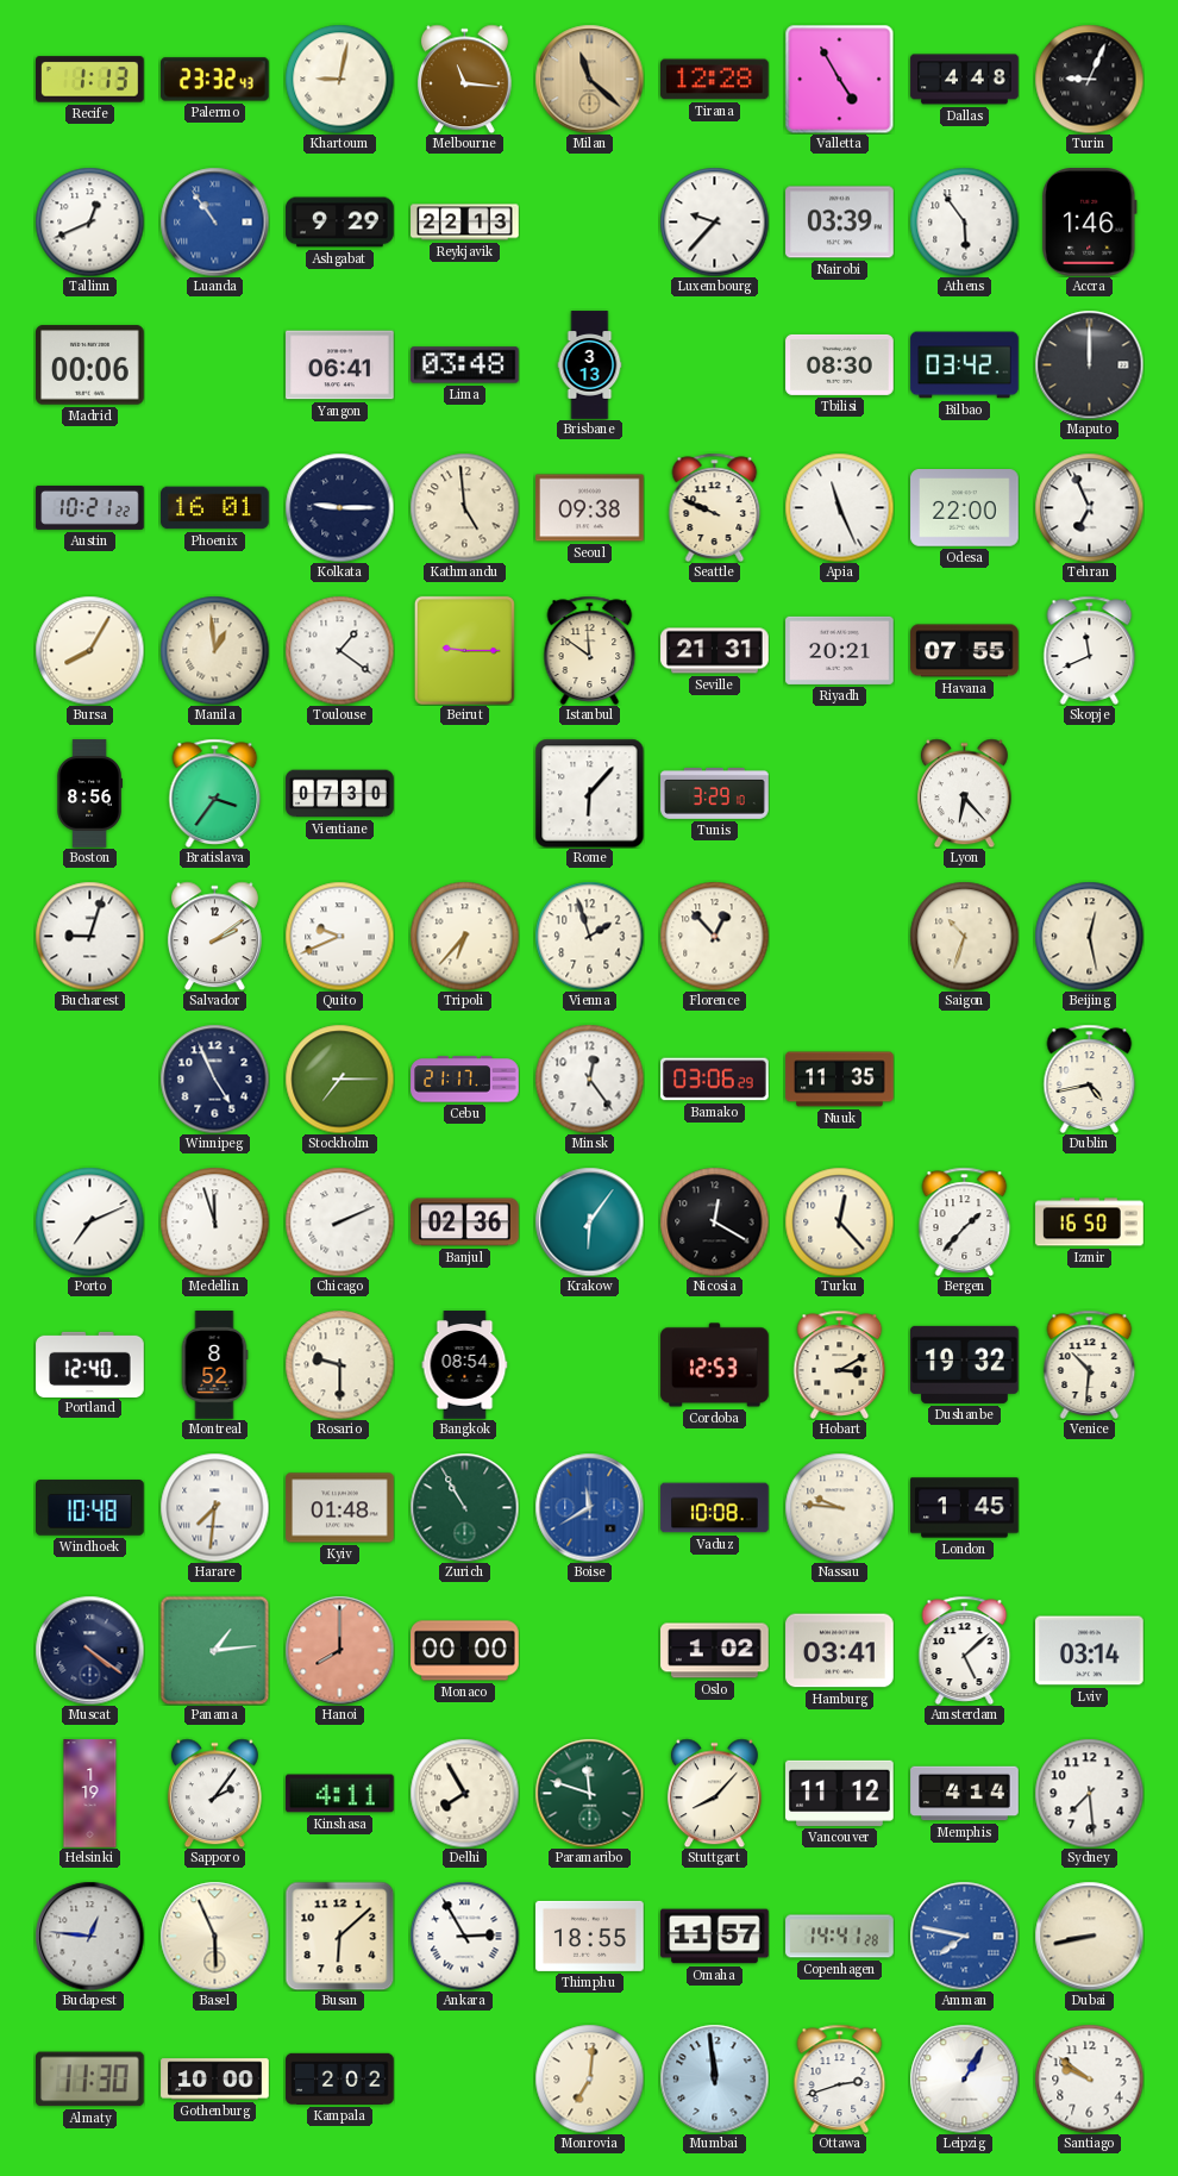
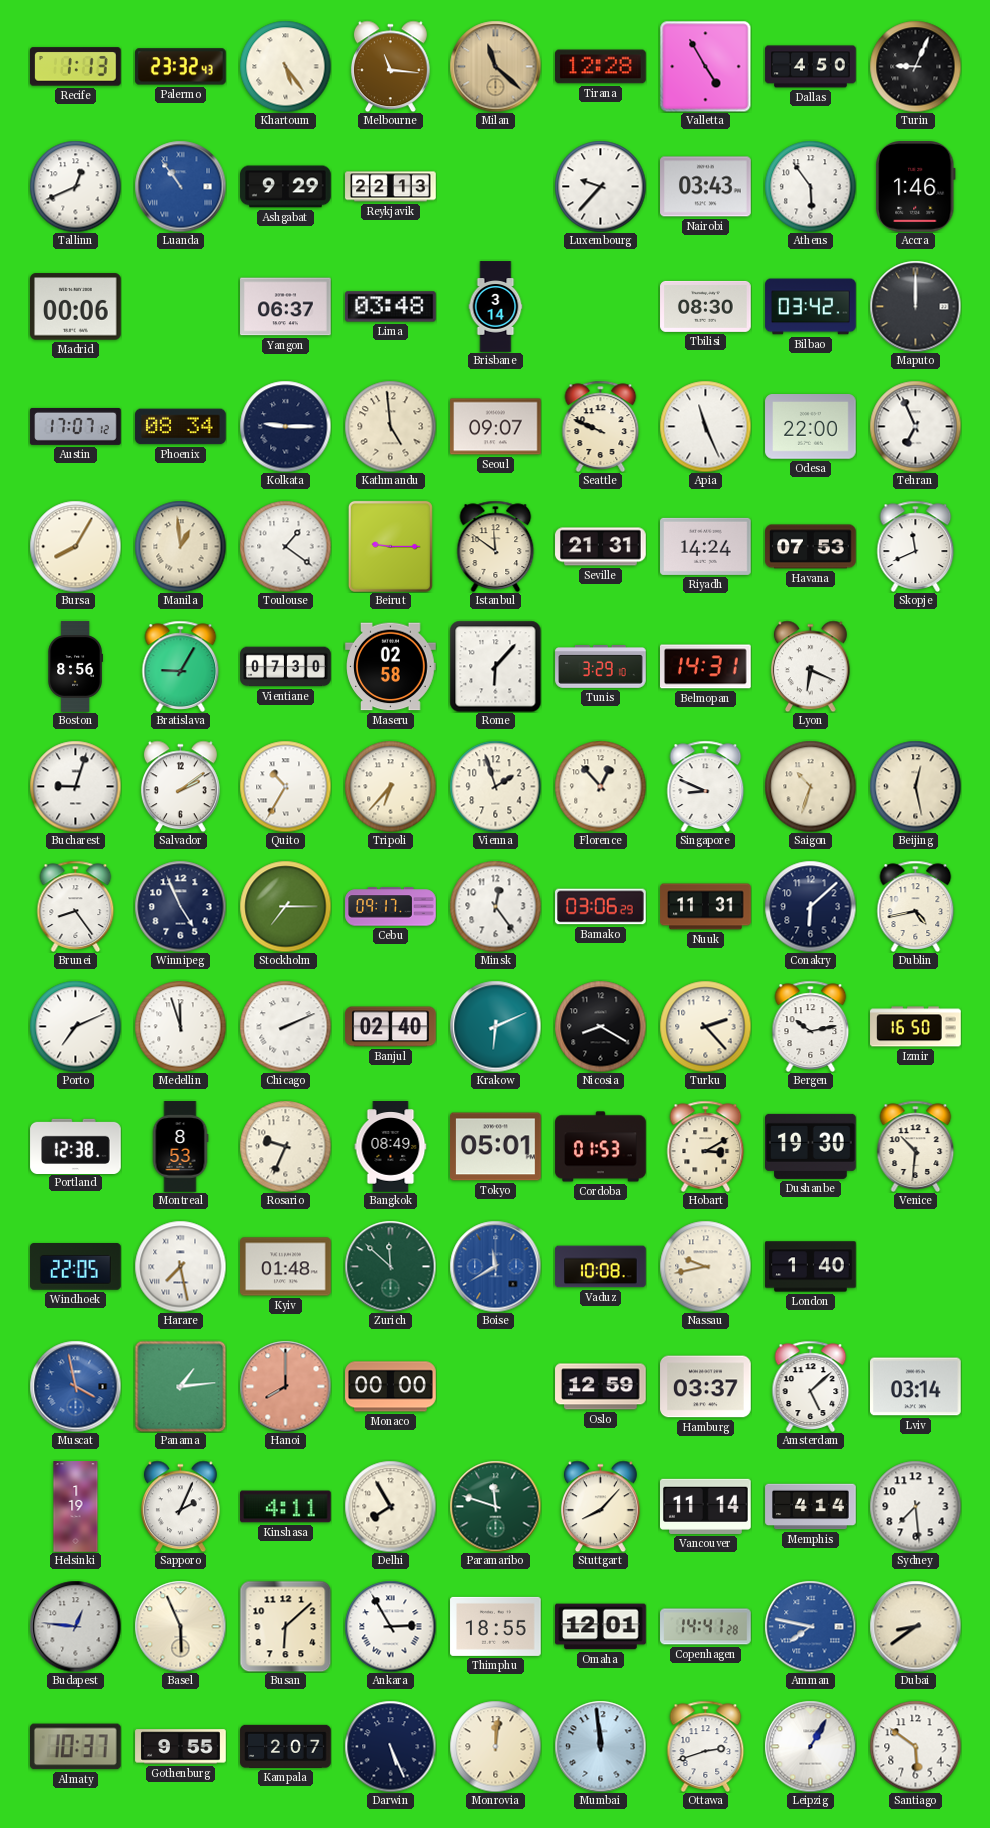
Khartoum: 9:02 -> 5:24 (285, 66)
Dallas: 4:48 -> 4:50 (811, 67)
Nairobi: 03:39 -> 03:43 (706, 187)
Yangon: 06:41 -> 06:37 (286, 307)
Brisbane: 3:13 -> 3:14 (496, 307)
Austin: 10:21 -> 17:07 (76, 426)
Phoenix: 16:01 -> 08:34 (181, 427)
Seoul: 09:38 -> 09:07 (496, 427)
Riyadh: 20:21 -> 14:24 (706, 546)
Havana: 07:55 -> 07:53 (811, 547)
Bratislava: 3:36 -> 9:05 (181, 666)
Maseru: none -> 02:58 (391, 667)
Belmopan: none -> 14:31 (706, 667)
Lyon: 6:23 -> 6:19 (810, 666)
Quito: 9:41 -> 10:35 (285, 786)
Singapore: none -> 8:49 (706, 786)
Brunei: none -> 8:24 (76, 906)
Cebu: 21:17 -> 09:17 (391, 907)
Nuuk: 11:35 -> 11:31 (706, 907)
Conakry: none -> 6:08 (810, 906)
Banjul: 02:36 -> 02:40 (391, 1027)
Krakow: 6:06 -> 6:11 (495, 1026)
Nicosia: 12:20 -> 8:20 (600, 1026)
Turku: 12:23 -> 2:23 (705, 1026)
Bergen: 1:37 -> 10:13 (811, 1026)
Portland: 12:40 -> 12:38 (76, 1146)
Montreal: 8:52 -> 8:53 (180, 1147)
Rosario: 9:30 -> 9:34 (285, 1146)
Bangkok: 08:54 -> 08:49 (391, 1147)
Tokyo: none -> 05:01 (496, 1147)
Cordoba: 12:53 -> 01:53 (601, 1147)
Dushanbe: 19:32 -> 19:30 (811, 1146)
Windhoek: 10:48 -> 22:05 (76, 1267)
Harare: 7:31 -> 7:28 (180, 1266)
Zurich: 10:55 -> 11:52 (390, 1266)
Nassau: 9:46 -> 9:43 (705, 1266)
London: 1:45 -> 1:40 (811, 1267)
Muscat: 4:21 -> 3:58 (75, 1386)
Muscat dial: navy -> blue (75, 1386)
Oslo: 1:02 -> 12:59 (601, 1387)
Hamburg: 03:41 -> 03:37 (706, 1387)
Sapporo: 2:06 -> 2:04 (180, 1506)
Vancouver: 11:12 -> 11:14 (706, 1506)
Omaha: 11:57 -> 12:01 (601, 1627)
Dubai: 8:43 -> 8:39 (915, 1626)
Almaty: 11:30 -> 10:37 (76, 1747)
Gothenburg: 10:00 -> 9:55 (181, 1747)
Kampala: 2:02 -> 2:07 (286, 1746)
Darwin: none -> 5:26 (390, 1746)
Monrovia: 7:01 -> 12:01 (495, 1746)
Santiago: 9:51 -> 5:51 (915, 1746)
